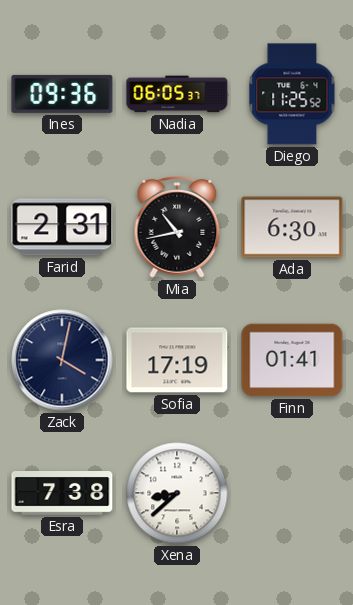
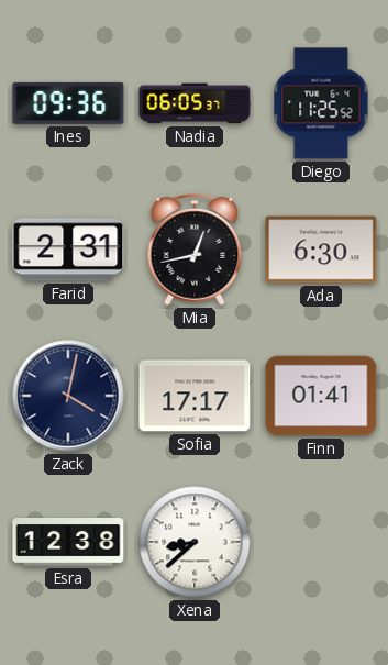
Mia: 10:43 -> 12:43 (195, 250)
Sofia: 17:19 -> 17:17 (195, 396)
Esra: 7:38 -> 12:38 (68, 543)
